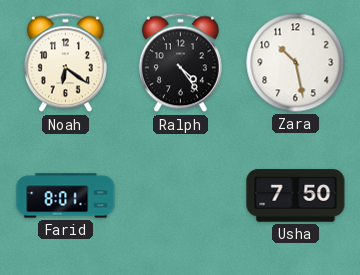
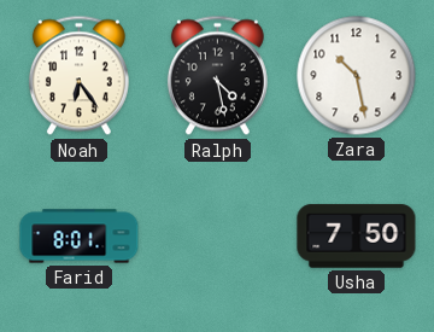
Noah: 6:21 -> 6:24 (78, 76)
Ralph: 4:24 -> 4:28 (217, 76)
